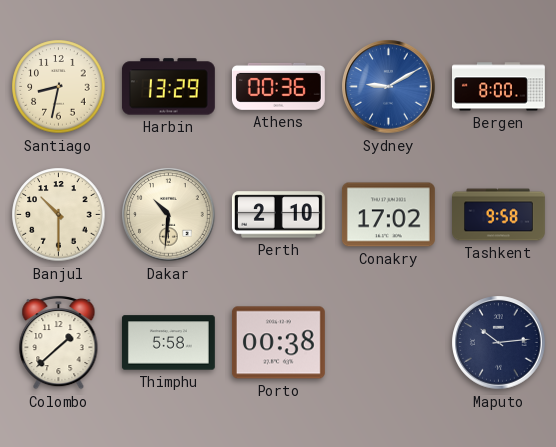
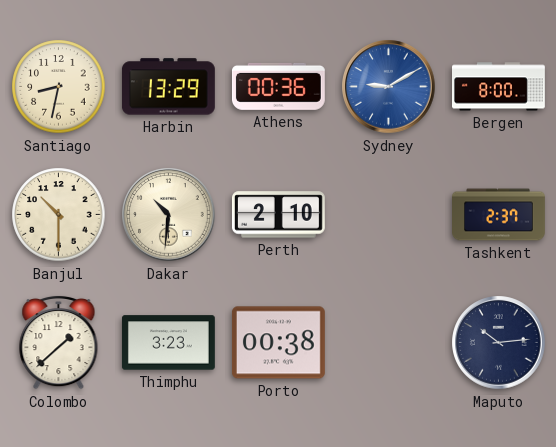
Conakry: 17:02 -> none (388, 215)
Tashkent: 9:58 -> 2:37 (499, 215)
Thimphu: 5:58 -> 3:23 (168, 343)
